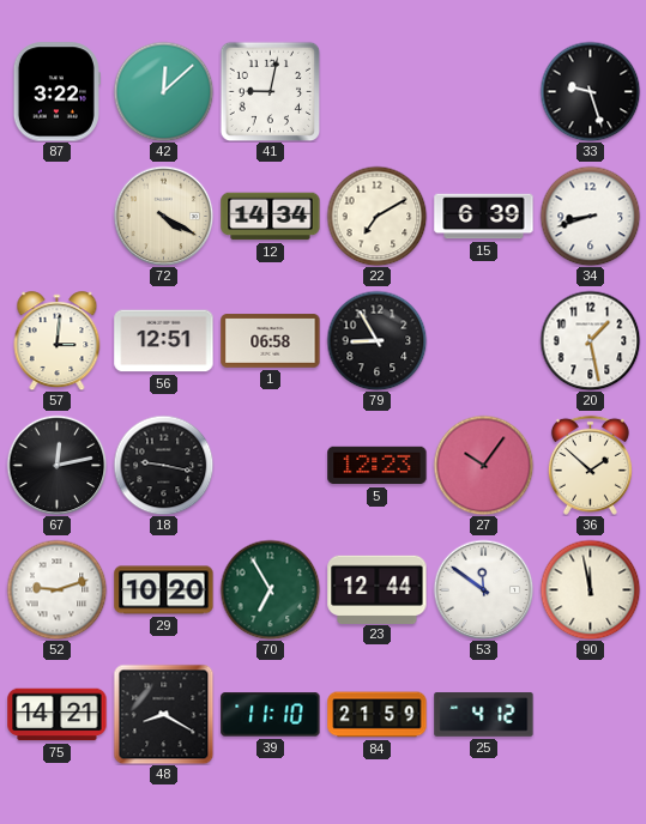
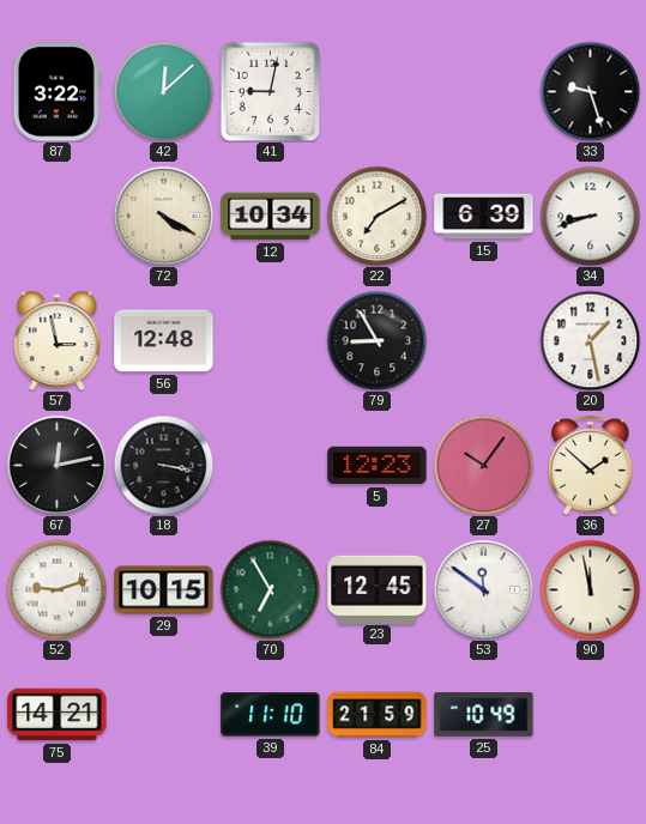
12: 14:34 -> 10:34 (271, 217)
57: 3:01 -> 2:58 (58, 341)
56: 12:51 -> 12:48 (164, 341)
1: 06:58 -> none (271, 341)
18: 9:17 -> 3:17 (163, 465)
29: 10:20 -> 10:15 (164, 590)
23: 12:44 -> 12:45 (378, 589)
48: 8:20 -> none (163, 714)
25: 4:12 -> 10:49 (484, 715)
